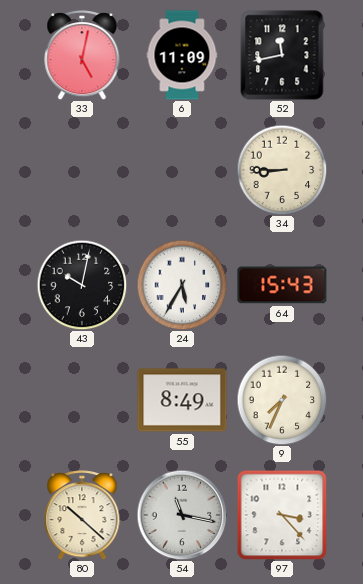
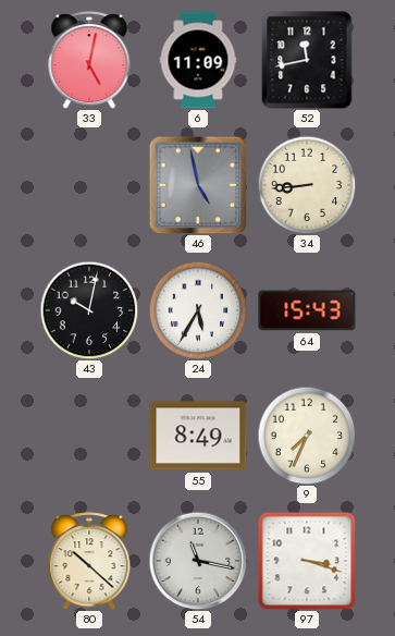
46: none -> 4:58 (198, 185)
34: 8:45 -> 8:44 (307, 185)
97: 3:23 -> 3:18 (307, 561)
